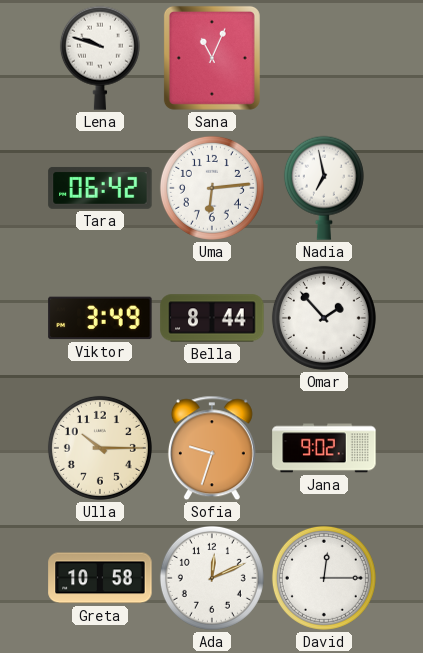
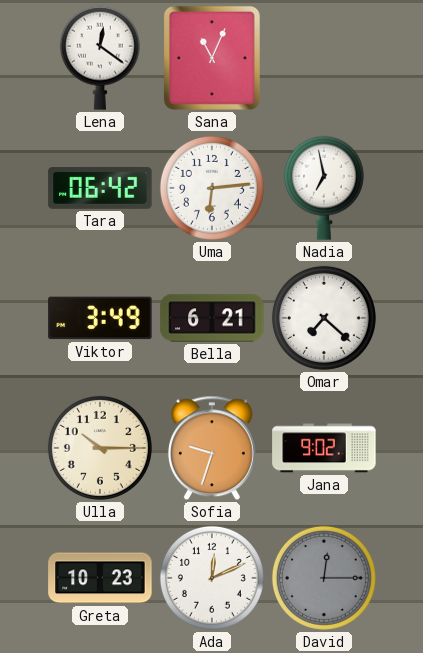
Lena: 9:48 -> 12:21 (100, 58)
Bella: 8:44 -> 6:21 (212, 318)
Omar: 1:53 -> 7:22 (324, 318)
Greta: 10:58 -> 10:23 (100, 578)
David dial: white -> grey (324, 578)
